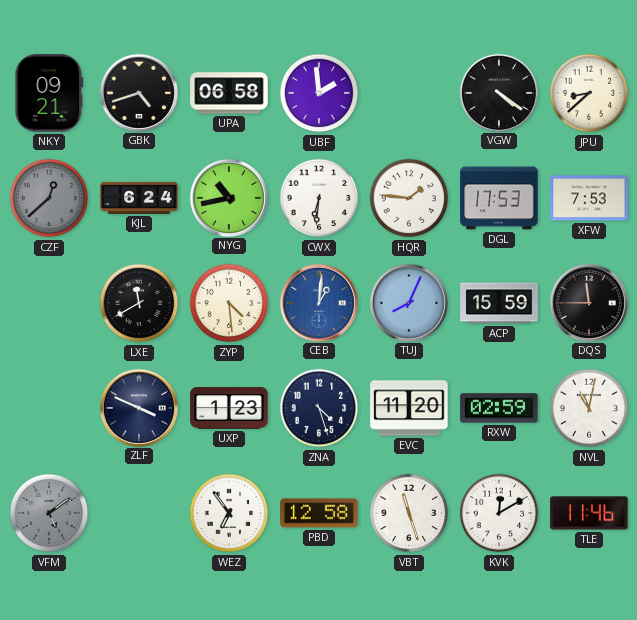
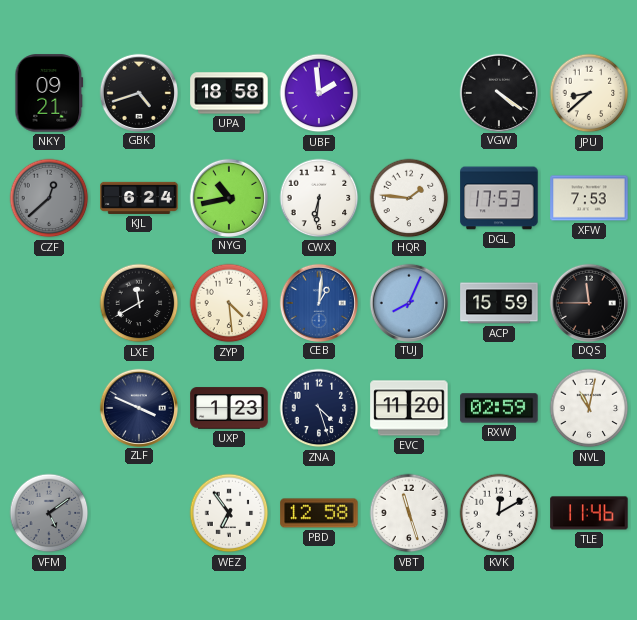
UPA: 06:58 -> 18:58 (229, 93)
